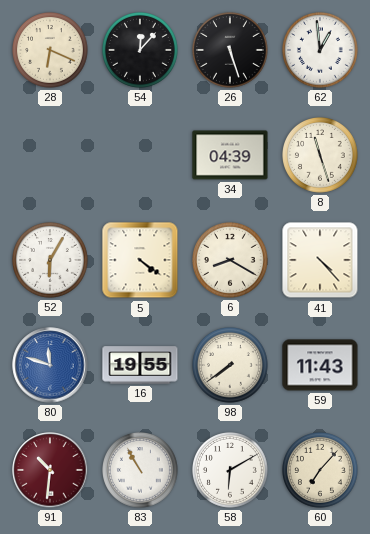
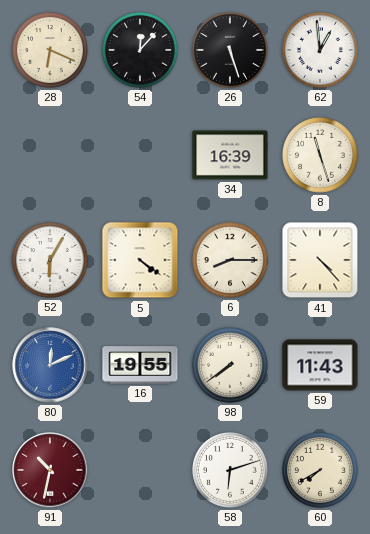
34: 04:39 -> 16:39 (230, 155)
6: 8:20 -> 8:15 (231, 261)
80: 11:48 -> 12:11 (50, 365)
91: 10:31 -> 10:32 (50, 470)
83: 10:55 -> none (141, 471)
58: 6:10 -> 6:12 (231, 471)
60: 7:07 -> 7:40 (321, 471)
